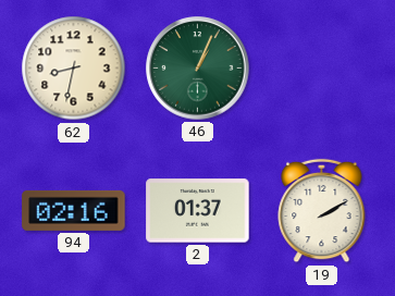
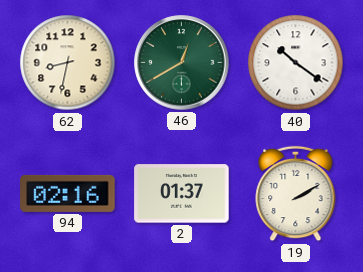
46: 1:04 -> 12:40 (182, 63)
40: none -> 10:21 (296, 63)
